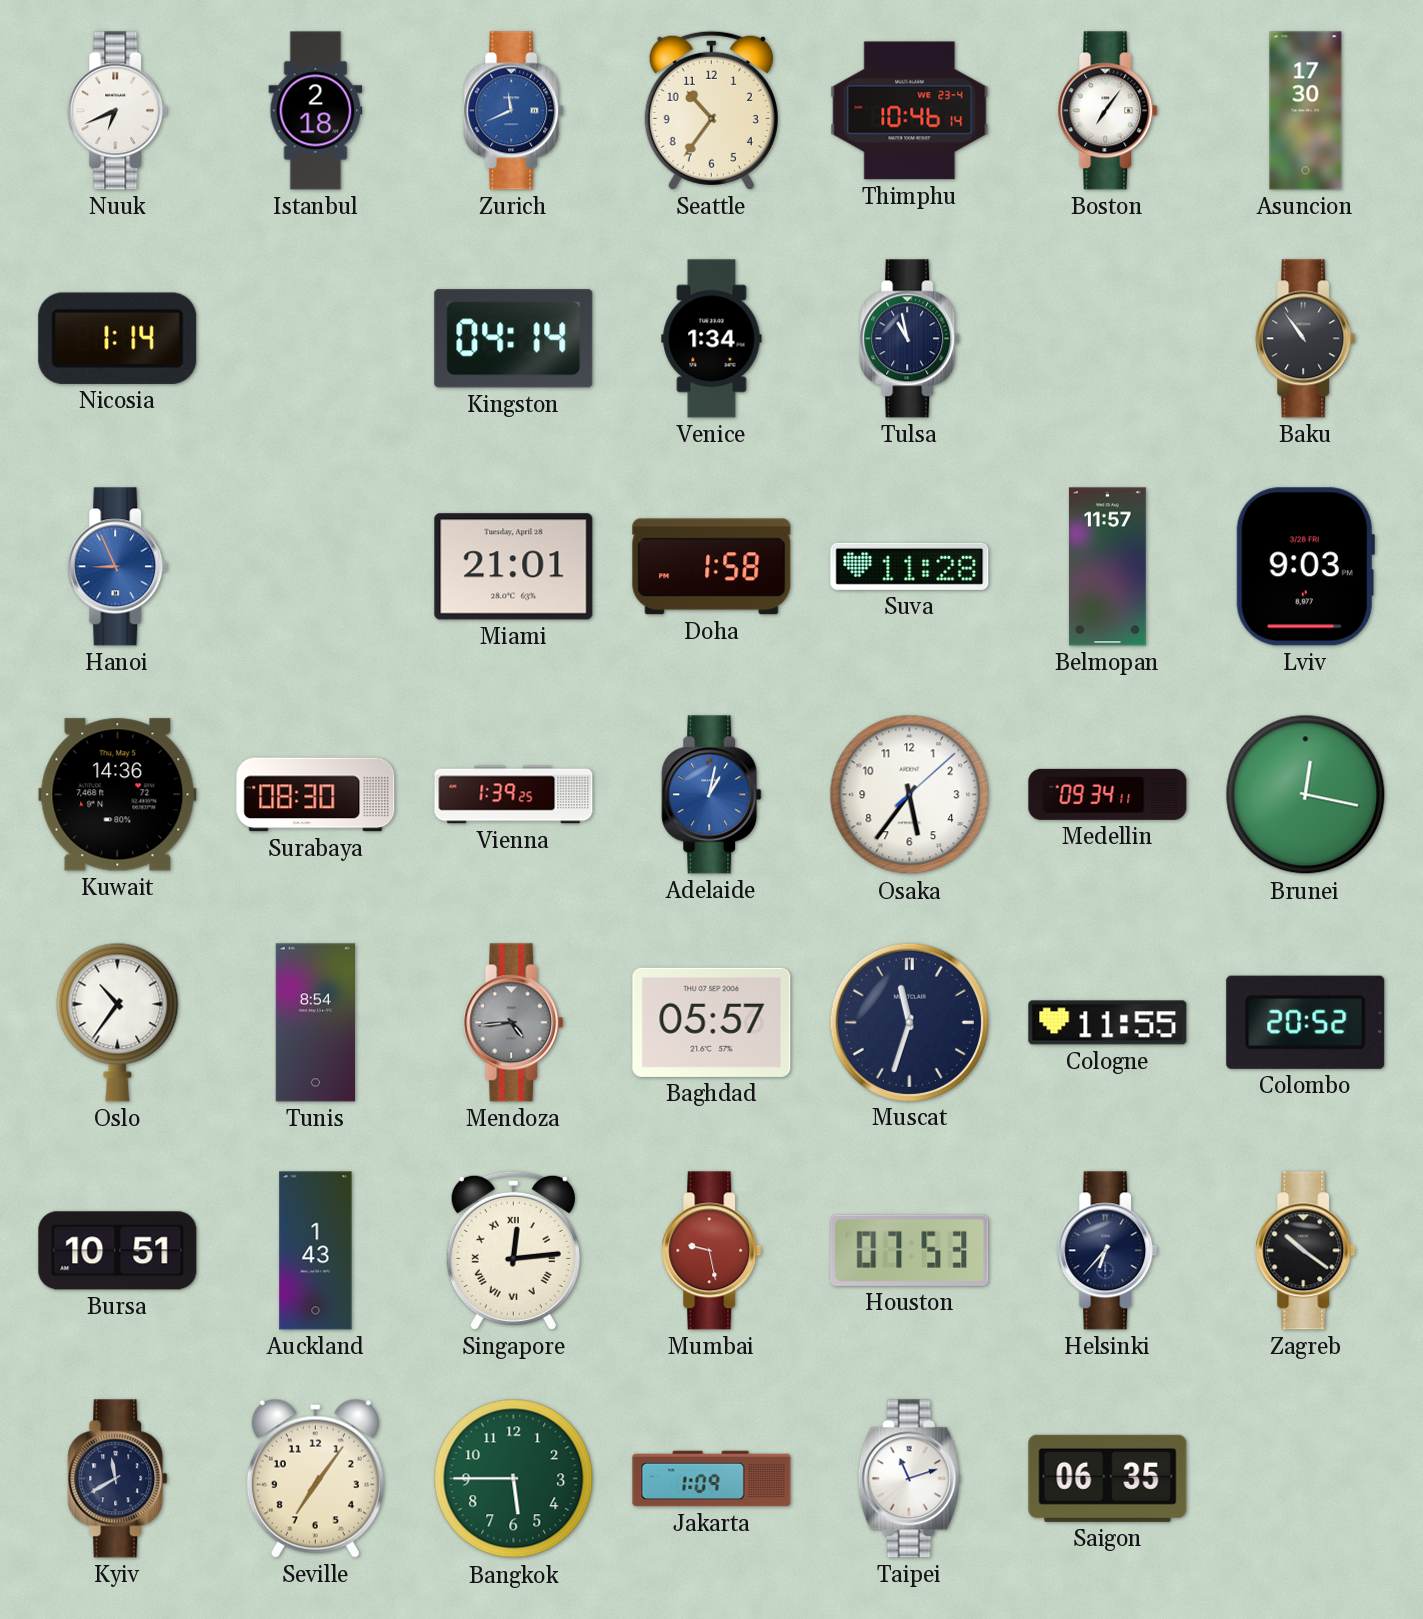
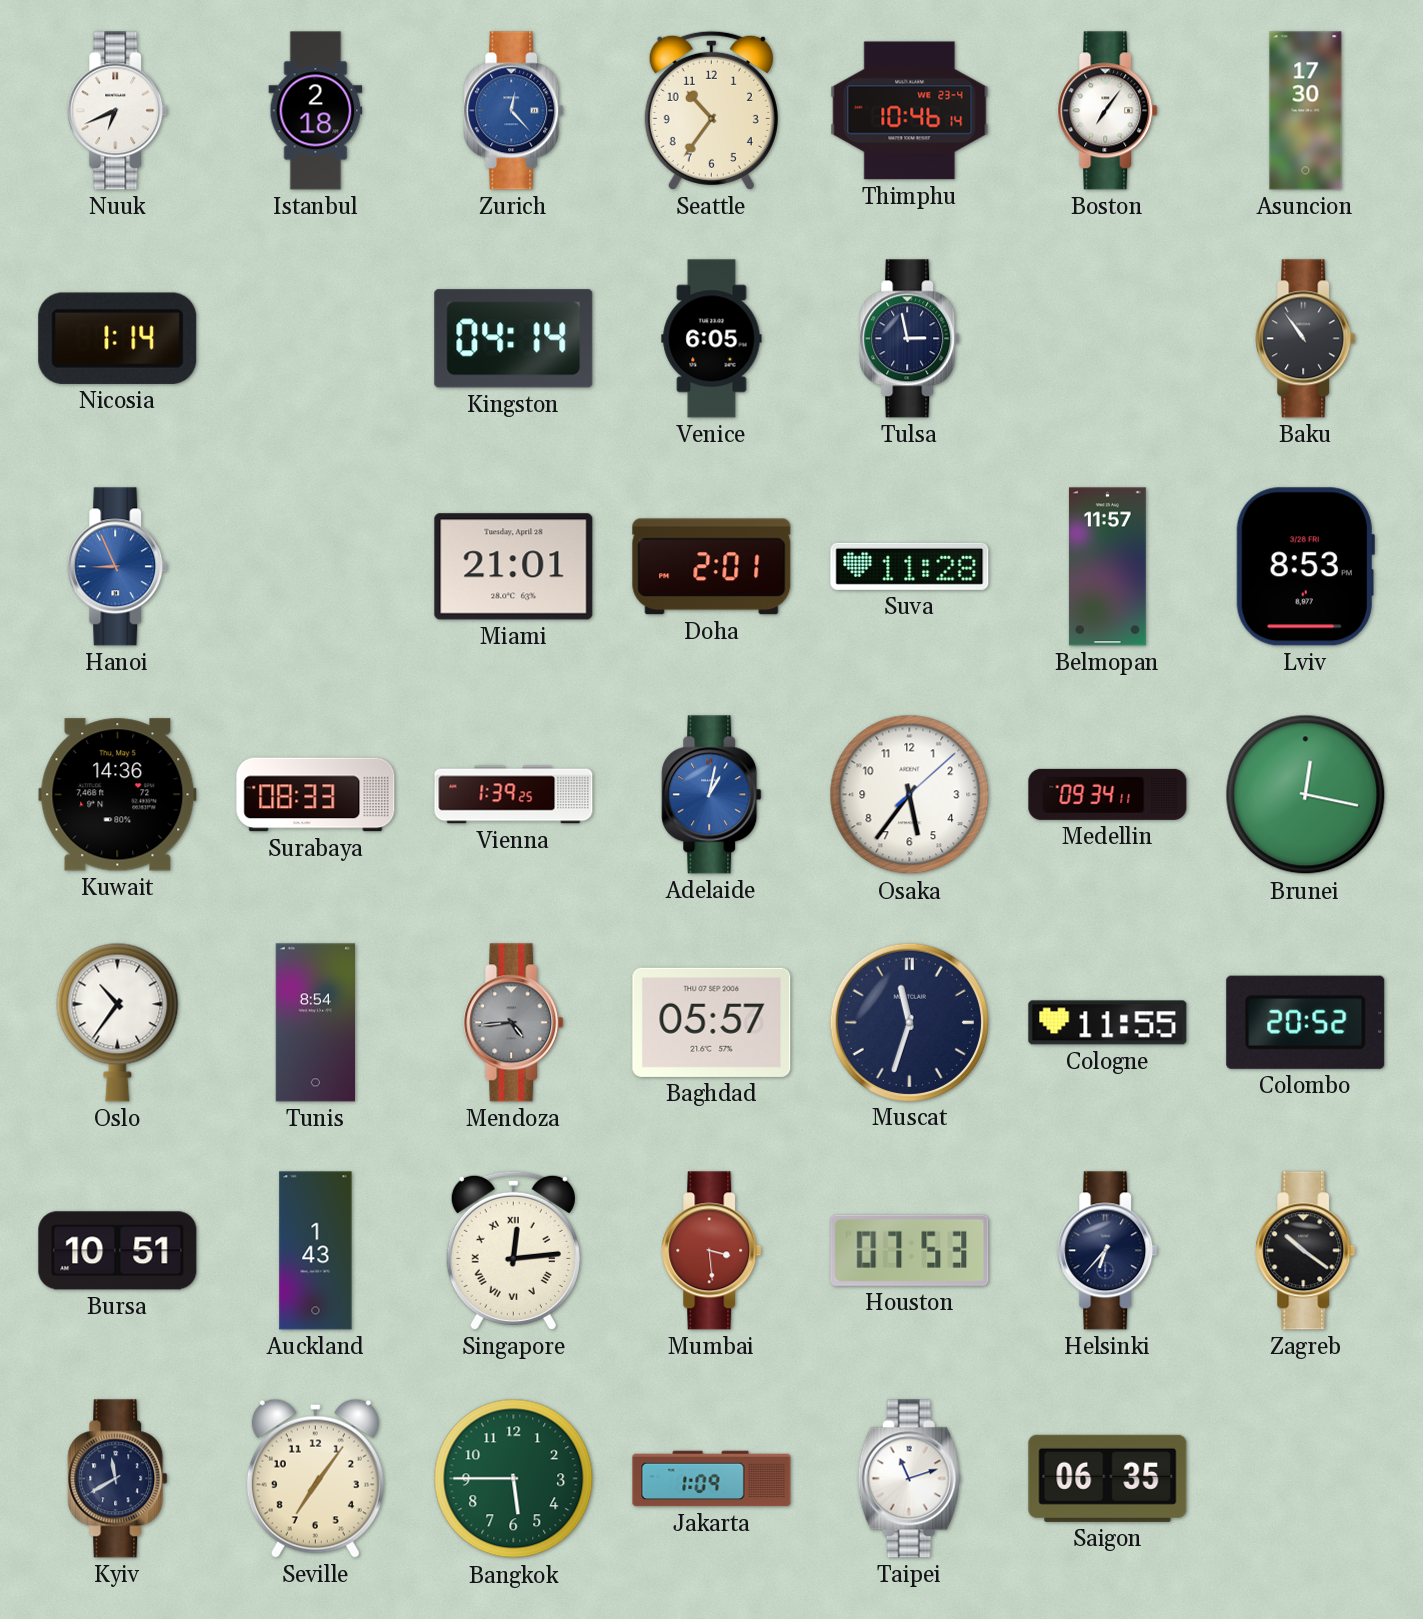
Zurich: 11:41 -> 12:23 (514, 111)
Venice: 1:34 -> 6:05 (712, 339)
Tulsa: 10:58 -> 2:58 (910, 339)
Doha: 1:58 -> 2:01 (712, 567)
Lviv: 9:03 -> 8:53 (1305, 567)
Surabaya: 08:30 -> 08:33 (316, 795)
Mumbai: 9:28 -> 3:29 (712, 1251)
